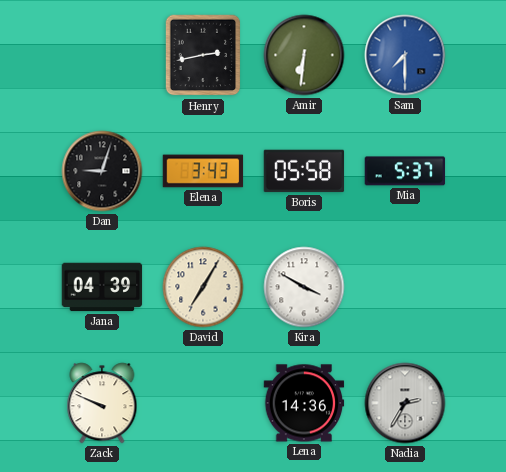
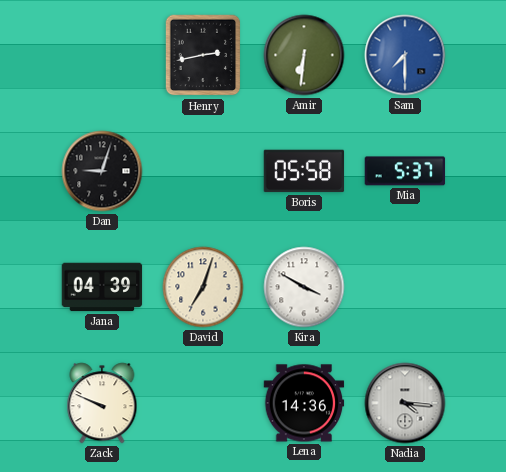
Elena: 3:43 -> none (203, 171)
David: 7:05 -> 7:03 (203, 287)
Nadia: 2:35 -> 4:16 (405, 403)
